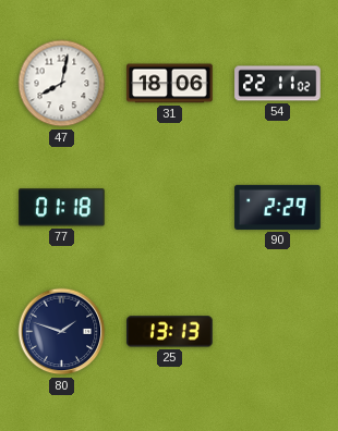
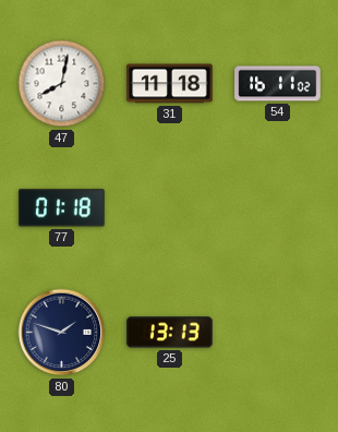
31: 18:06 -> 11:18 (170, 84)
54: 22:11 -> 16:11 (278, 84)
90: 2:29 -> none (278, 207)
